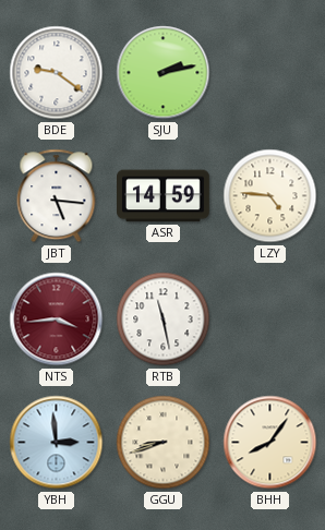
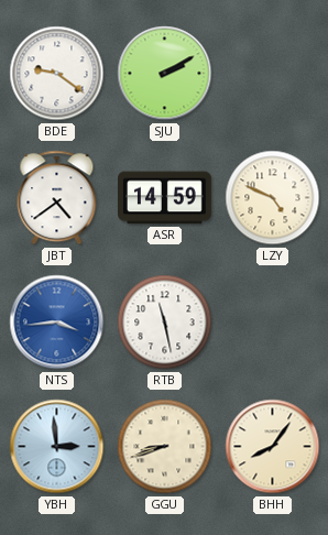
SJU: 2:13 -> 2:10 (165, 74)
JBT: 5:16 -> 4:39 (57, 198)
LZY: 4:46 -> 4:49 (273, 198)
NTS dial: burgundy -> blue (57, 323)
